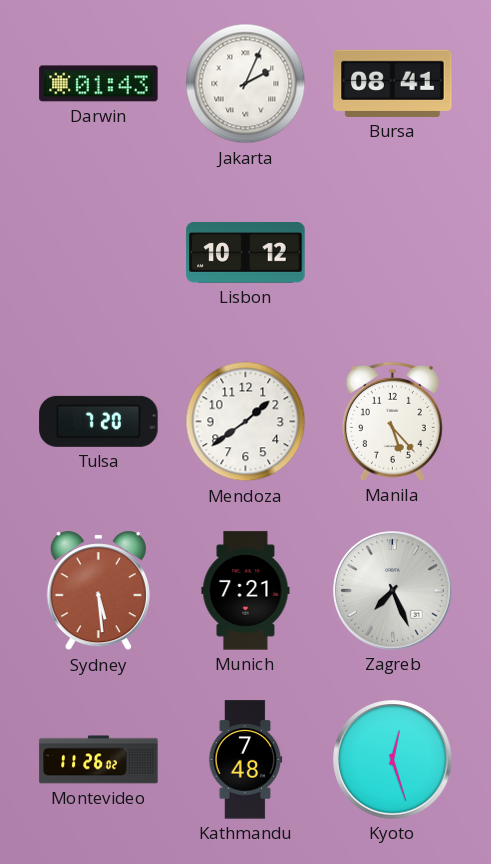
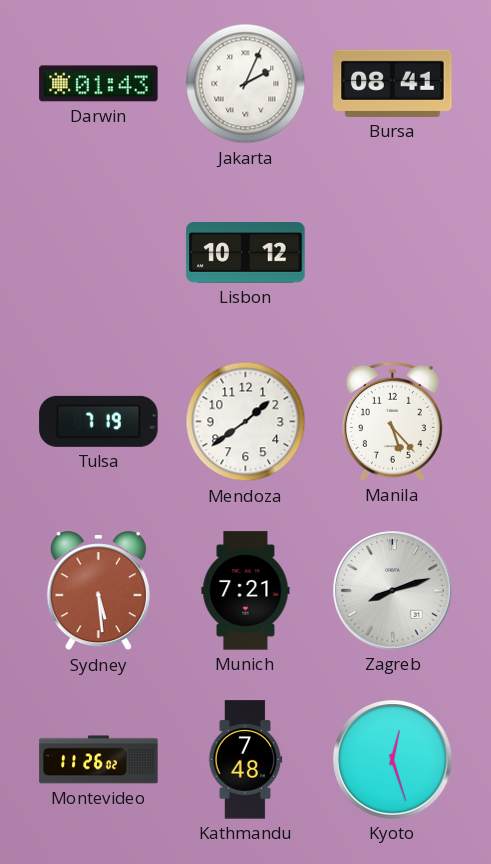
Tulsa: 7:20 -> 7:19 (99, 421)
Zagreb: 7:26 -> 8:12 (393, 591)
